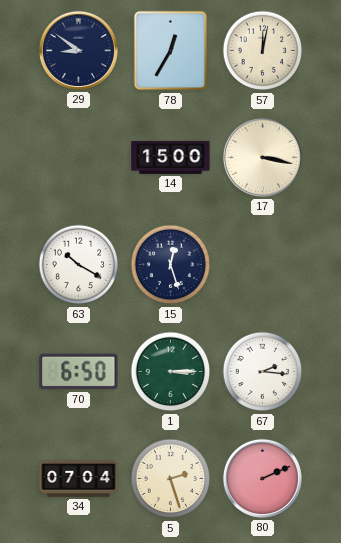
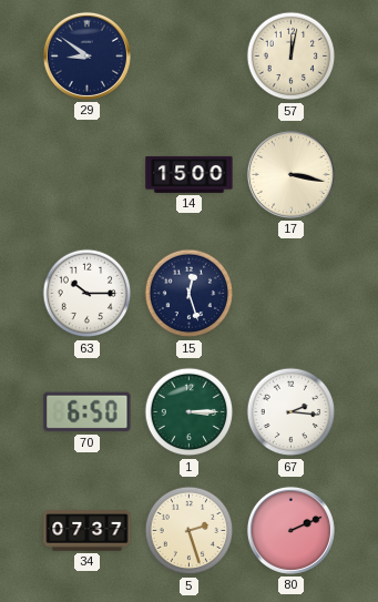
78: 12:35 -> none (171, 51)
63: 10:20 -> 10:15 (88, 294)
34: 07:04 -> 07:37 (88, 531)
